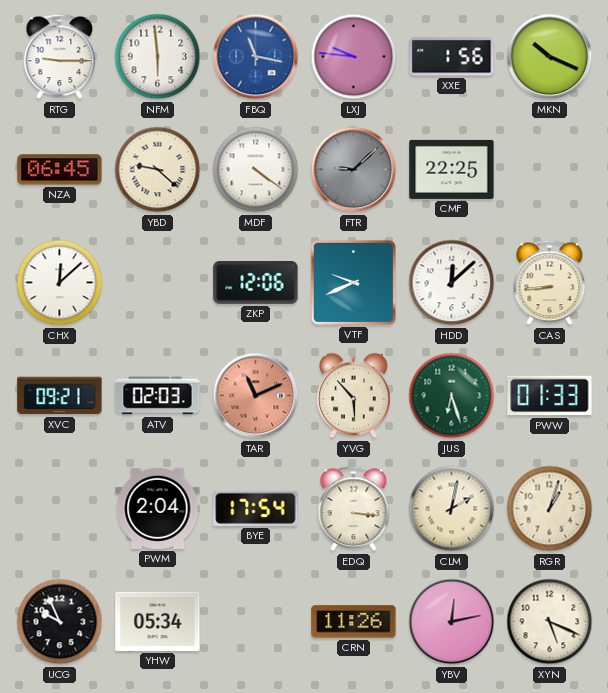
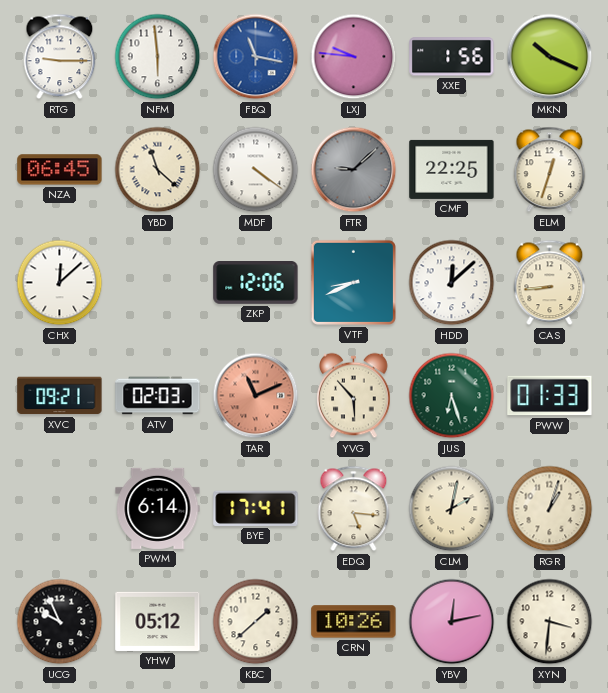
YBD: 9:22 -> 11:22 (158, 170)
ELM: none -> 12:33 (550, 170)
VTF: 9:41 -> 8:41 (353, 282)
PWM: 2:04 -> 6:14 (158, 508)
BYE: 17:54 -> 17:41 (256, 508)
EDQ: 3:16 -> 5:16 (354, 509)
YHW: 05:34 -> 05:12 (158, 621)
KBC: none -> 1:38 (256, 622)
CRN: 11:26 -> 10:26 (354, 622)
XYN: 5:19 -> 3:31 (550, 622)
